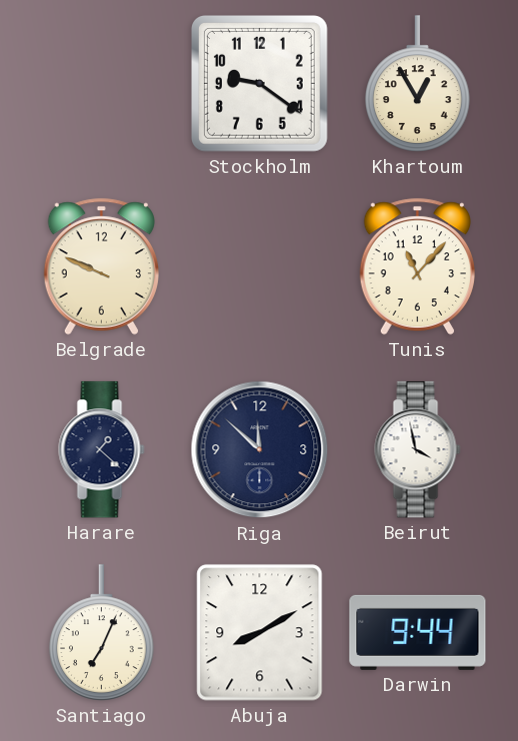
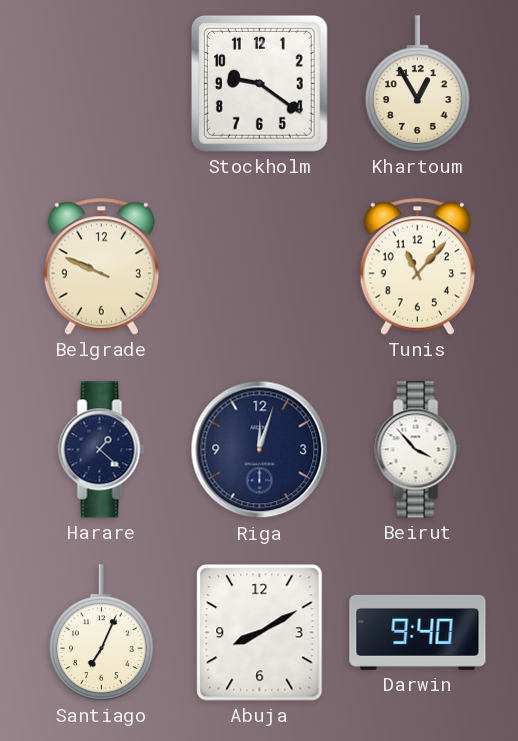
Riga: 11:52 -> 12:03 (260, 450)
Beirut: 3:58 -> 3:53 (418, 450)
Darwin: 9:44 -> 9:40 (418, 632)
